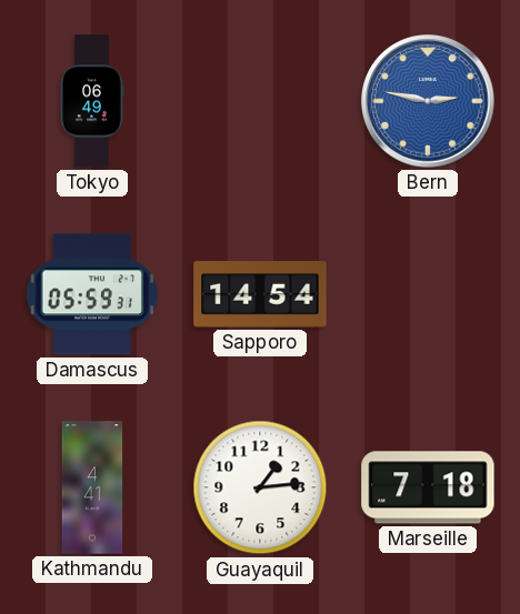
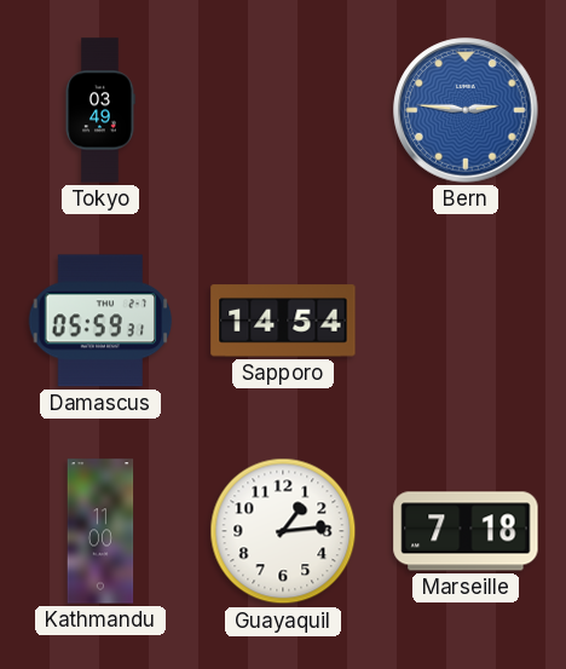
Tokyo: 06:49 -> 03:49 (100, 110)
Bern: 2:47 -> 2:46 (466, 110)
Kathmandu: 4:41 -> 11:00 (100, 531)
